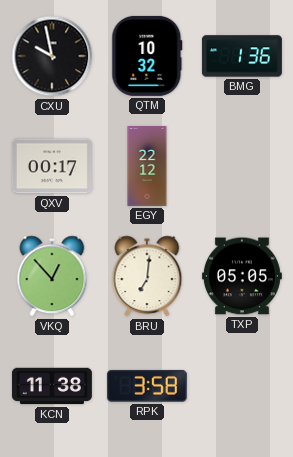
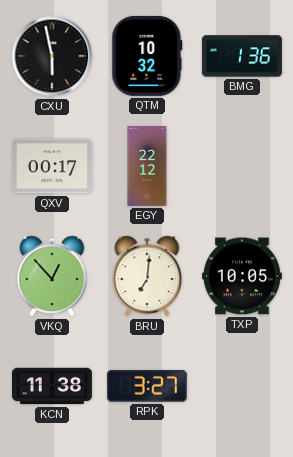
CXU: 9:58 -> 5:58 (52, 56)
TXP: 05:05 -> 10:05 (242, 276)
RPK: 3:58 -> 3:27 (147, 386)
